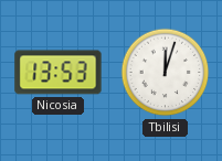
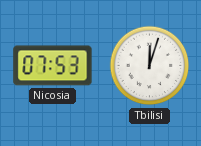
Nicosia: 13:53 -> 07:53 (53, 66)
